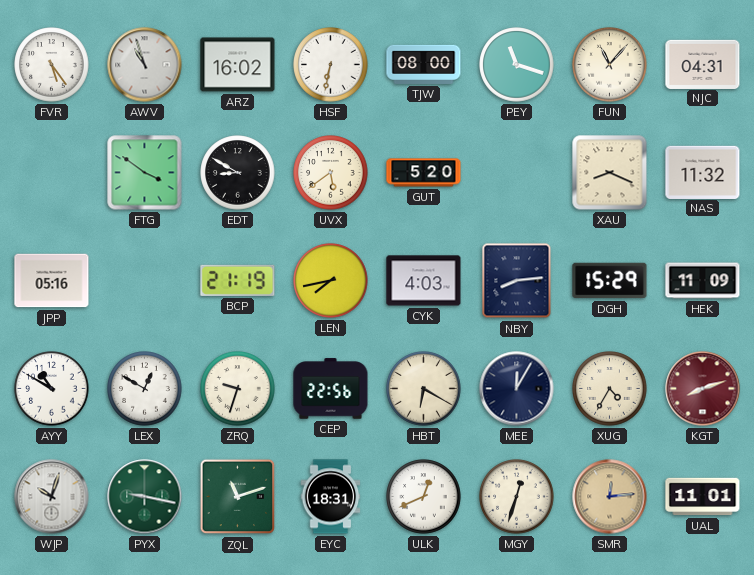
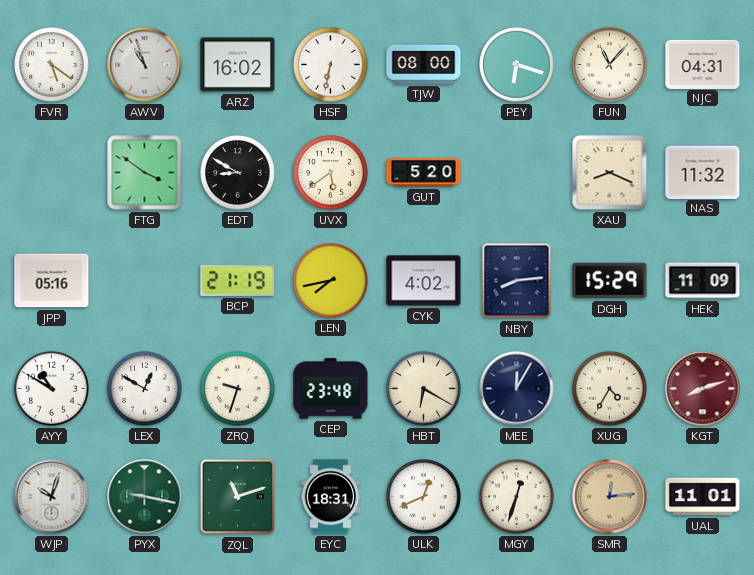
FVR: 5:24 -> 5:21 (52, 65)
PEY: 11:18 -> 6:18 (517, 65)
CYK: 4:03 -> 4:02 (424, 281)
CEP: 22:56 -> 23:48 (331, 389)
